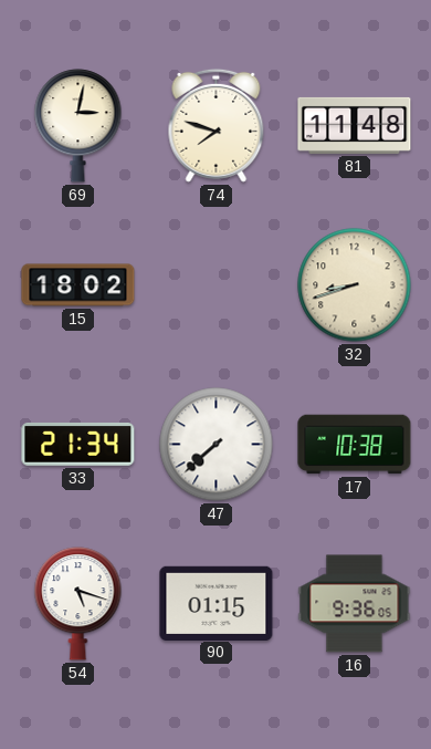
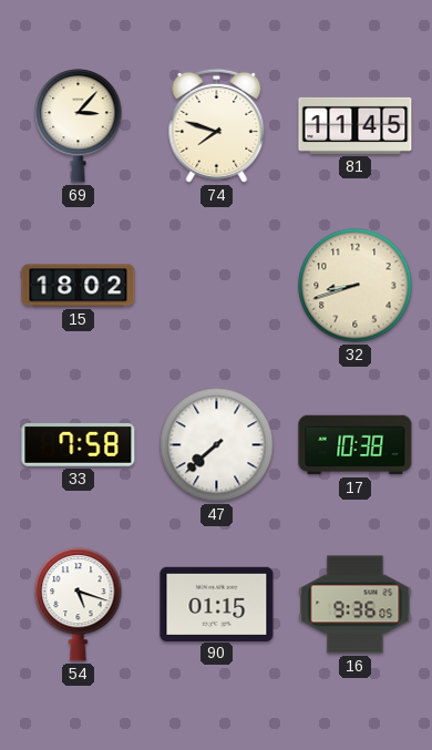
69: 3:02 -> 3:07 (79, 126)
81: 11:48 -> 11:45 (356, 125)
33: 21:34 -> 7:58 (79, 444)
